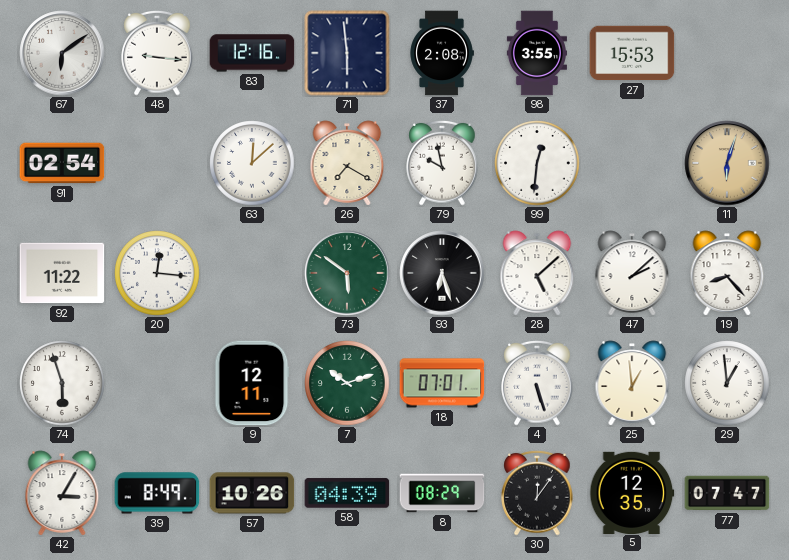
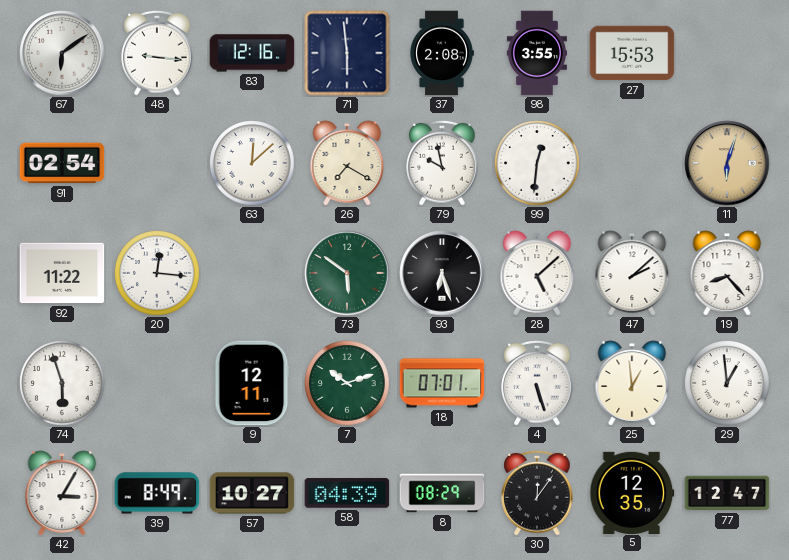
57: 10:26 -> 10:27 (252, 493)
77: 07:47 -> 12:47 (727, 493)
